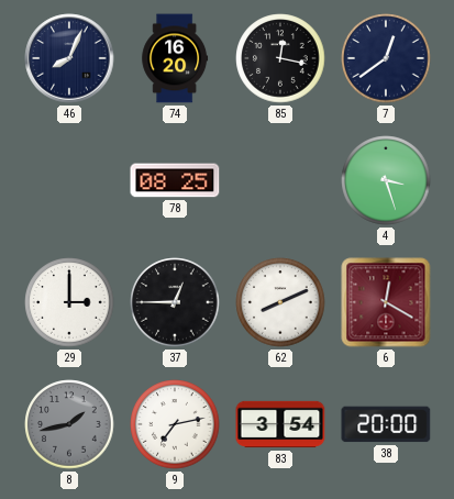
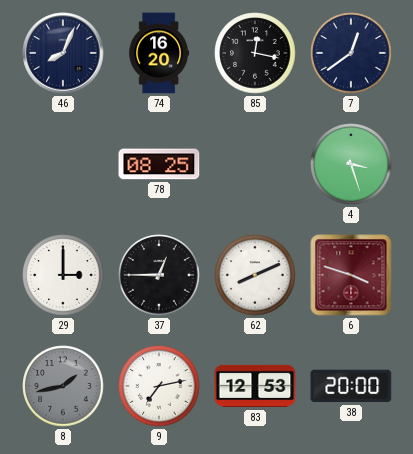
6: 12:20 -> 3:48 (351, 275)
83: 3:54 -> 12:53 (255, 386)
